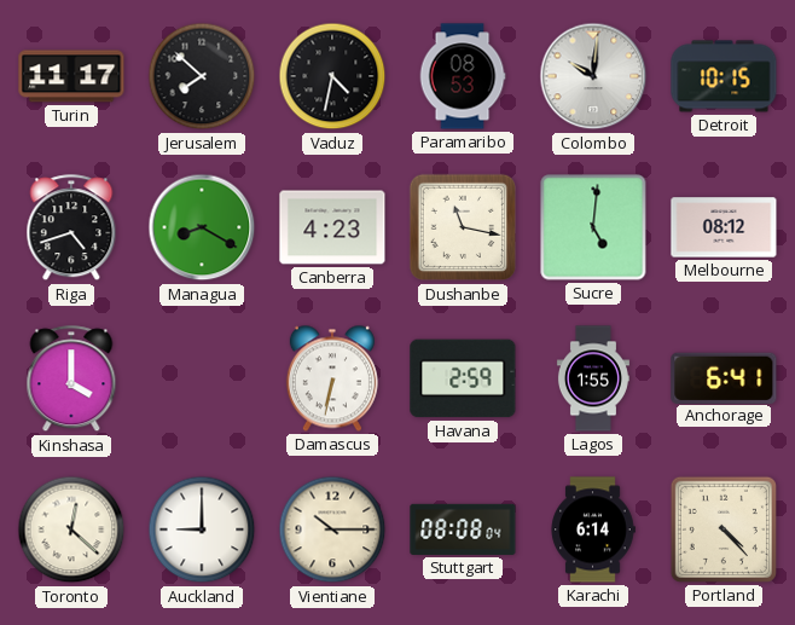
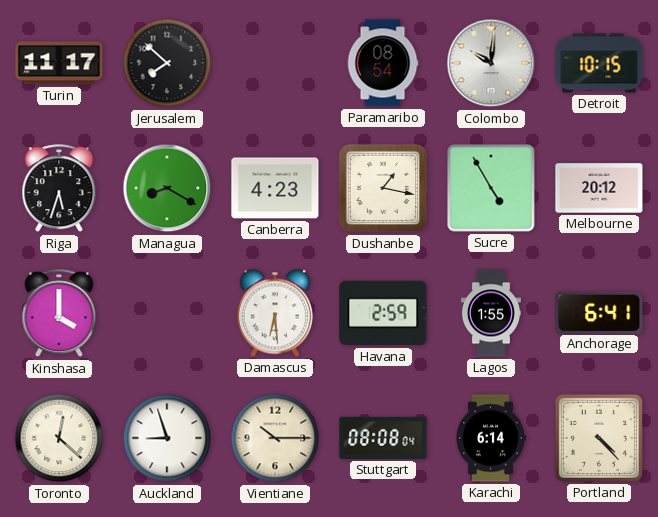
Vaduz: 4:32 -> none (332, 76)
Paramaribo: 08:53 -> 08:54 (383, 63)
Riga: 4:42 -> 5:33 (59, 189)
Dushanbe: 11:17 -> 1:17 (383, 188)
Sucre: 5:01 -> 4:55 (491, 188)
Melbourne: 08:12 -> 20:12 (599, 188)
Damascus: 6:32 -> 6:29 (275, 313)
Auckland: 9:00 -> 8:57 (167, 438)
